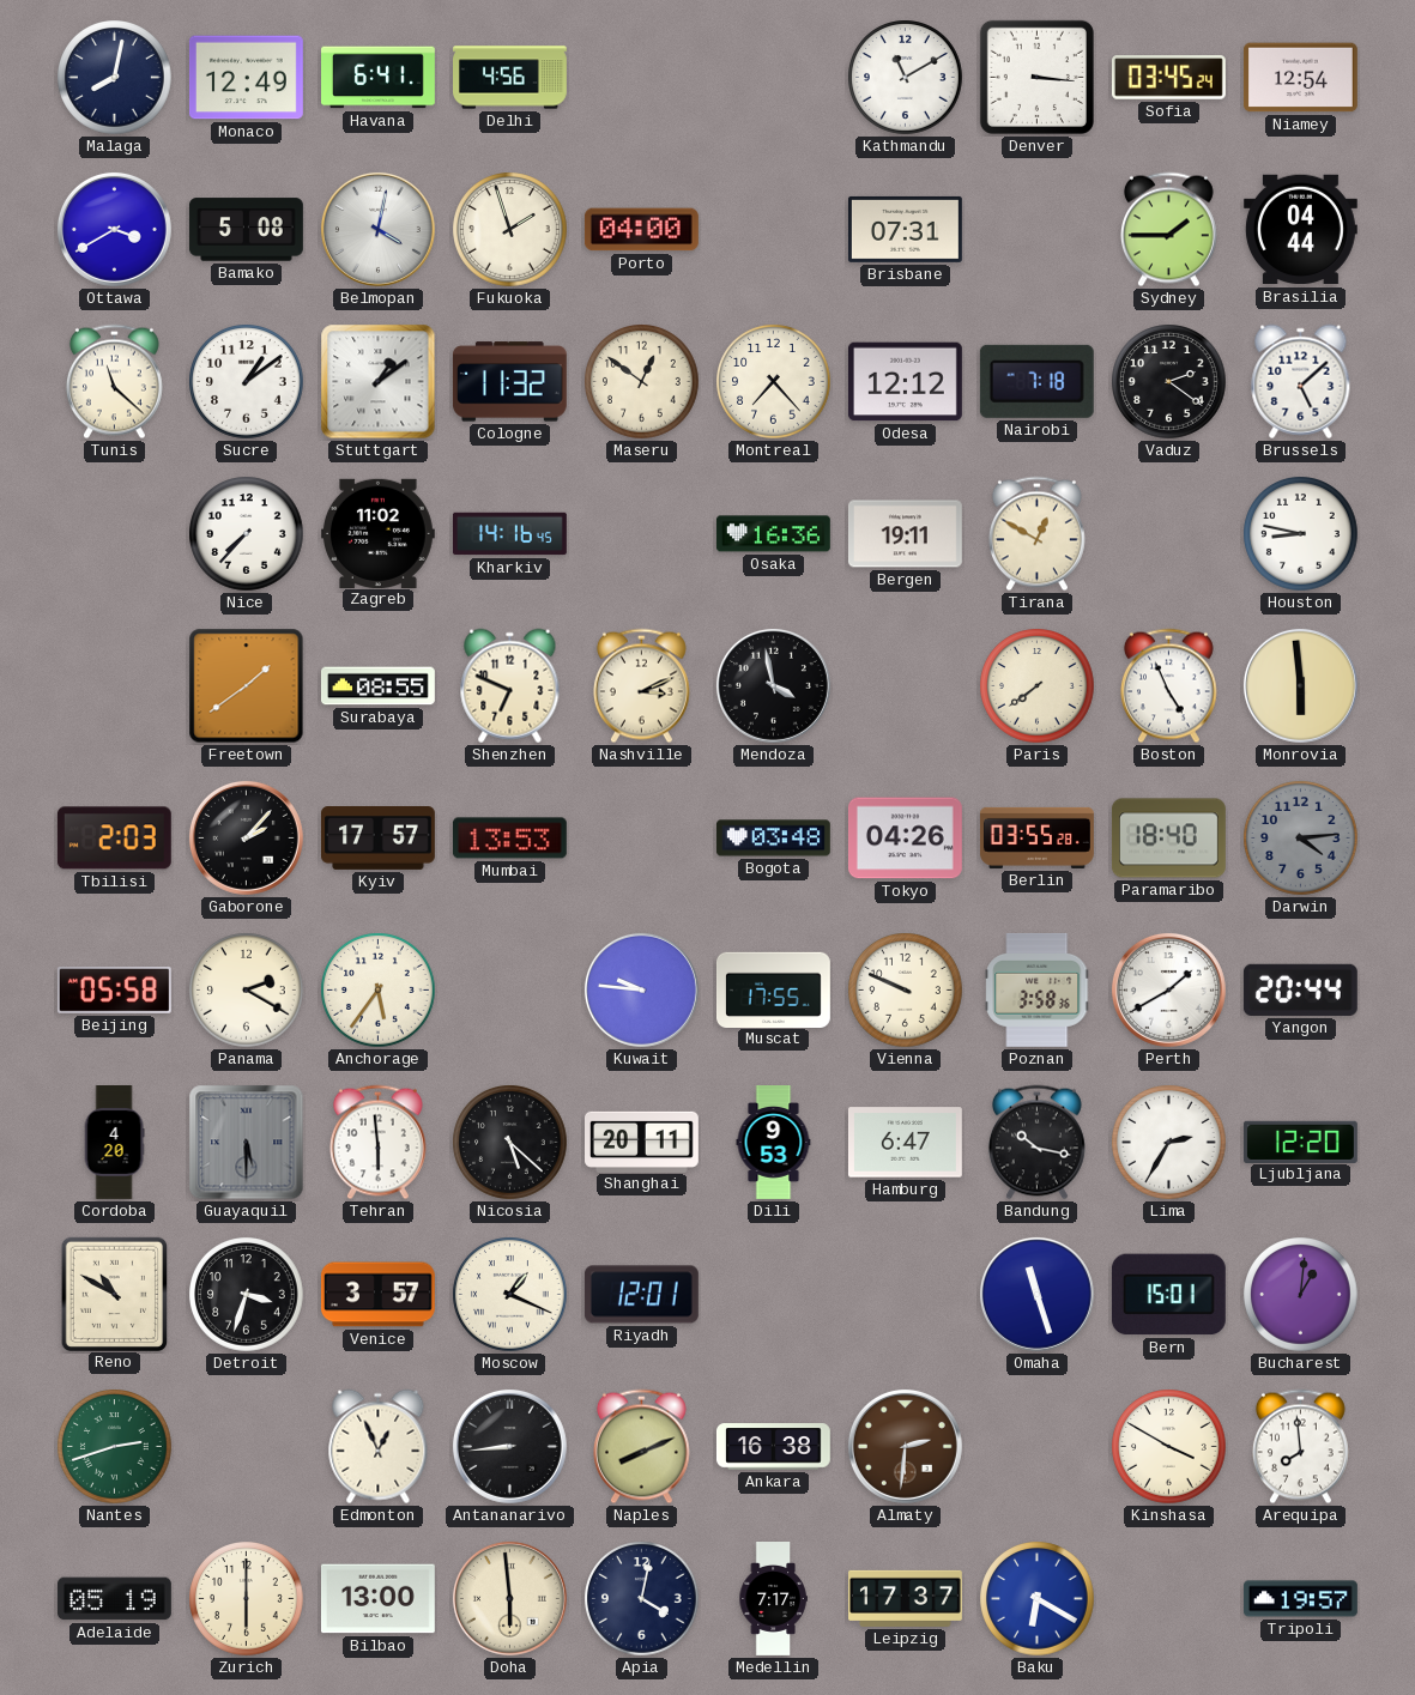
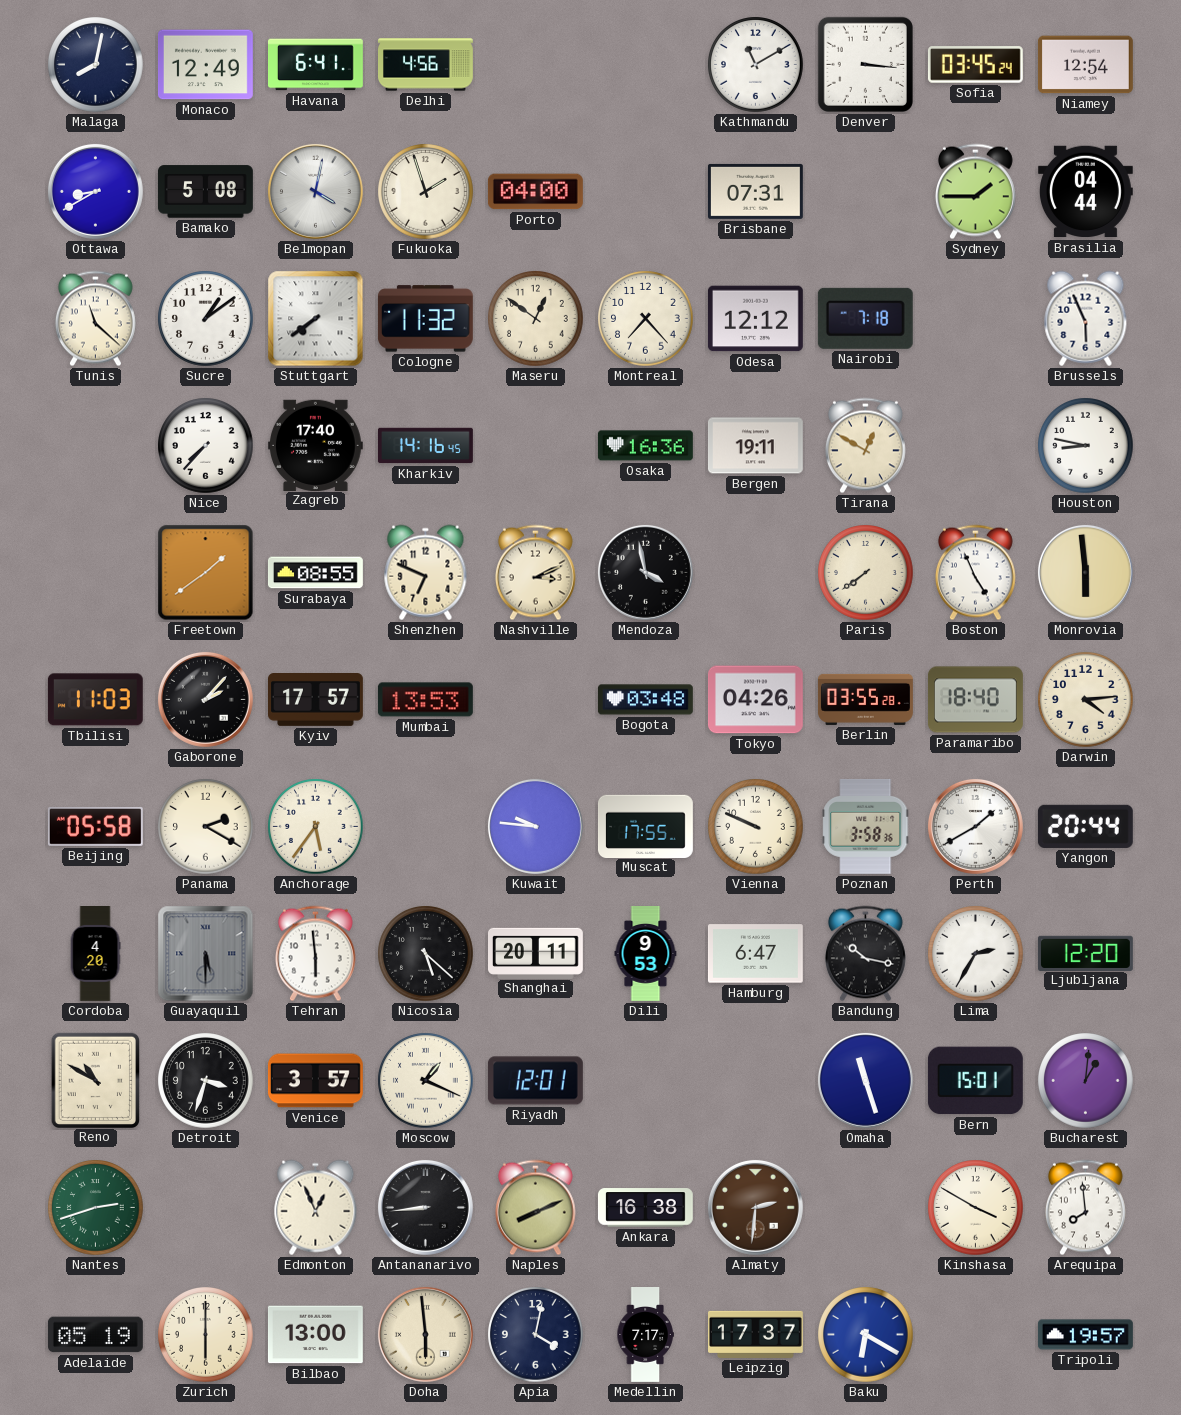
Ottawa: 3:40 -> 8:40 (95, 191)
Stuttgart: 1:09 -> 7:39 (316, 319)
Vaduz: 2:21 -> none (1169, 382)
Brussels: 5:08 -> 5:56 (1086, 319)
Zagreb: 11:02 -> 17:40 (315, 445)
Tbilisi: 2:03 -> 11:03 (95, 700)
Darwin dial: grey -> cream (1086, 700)
